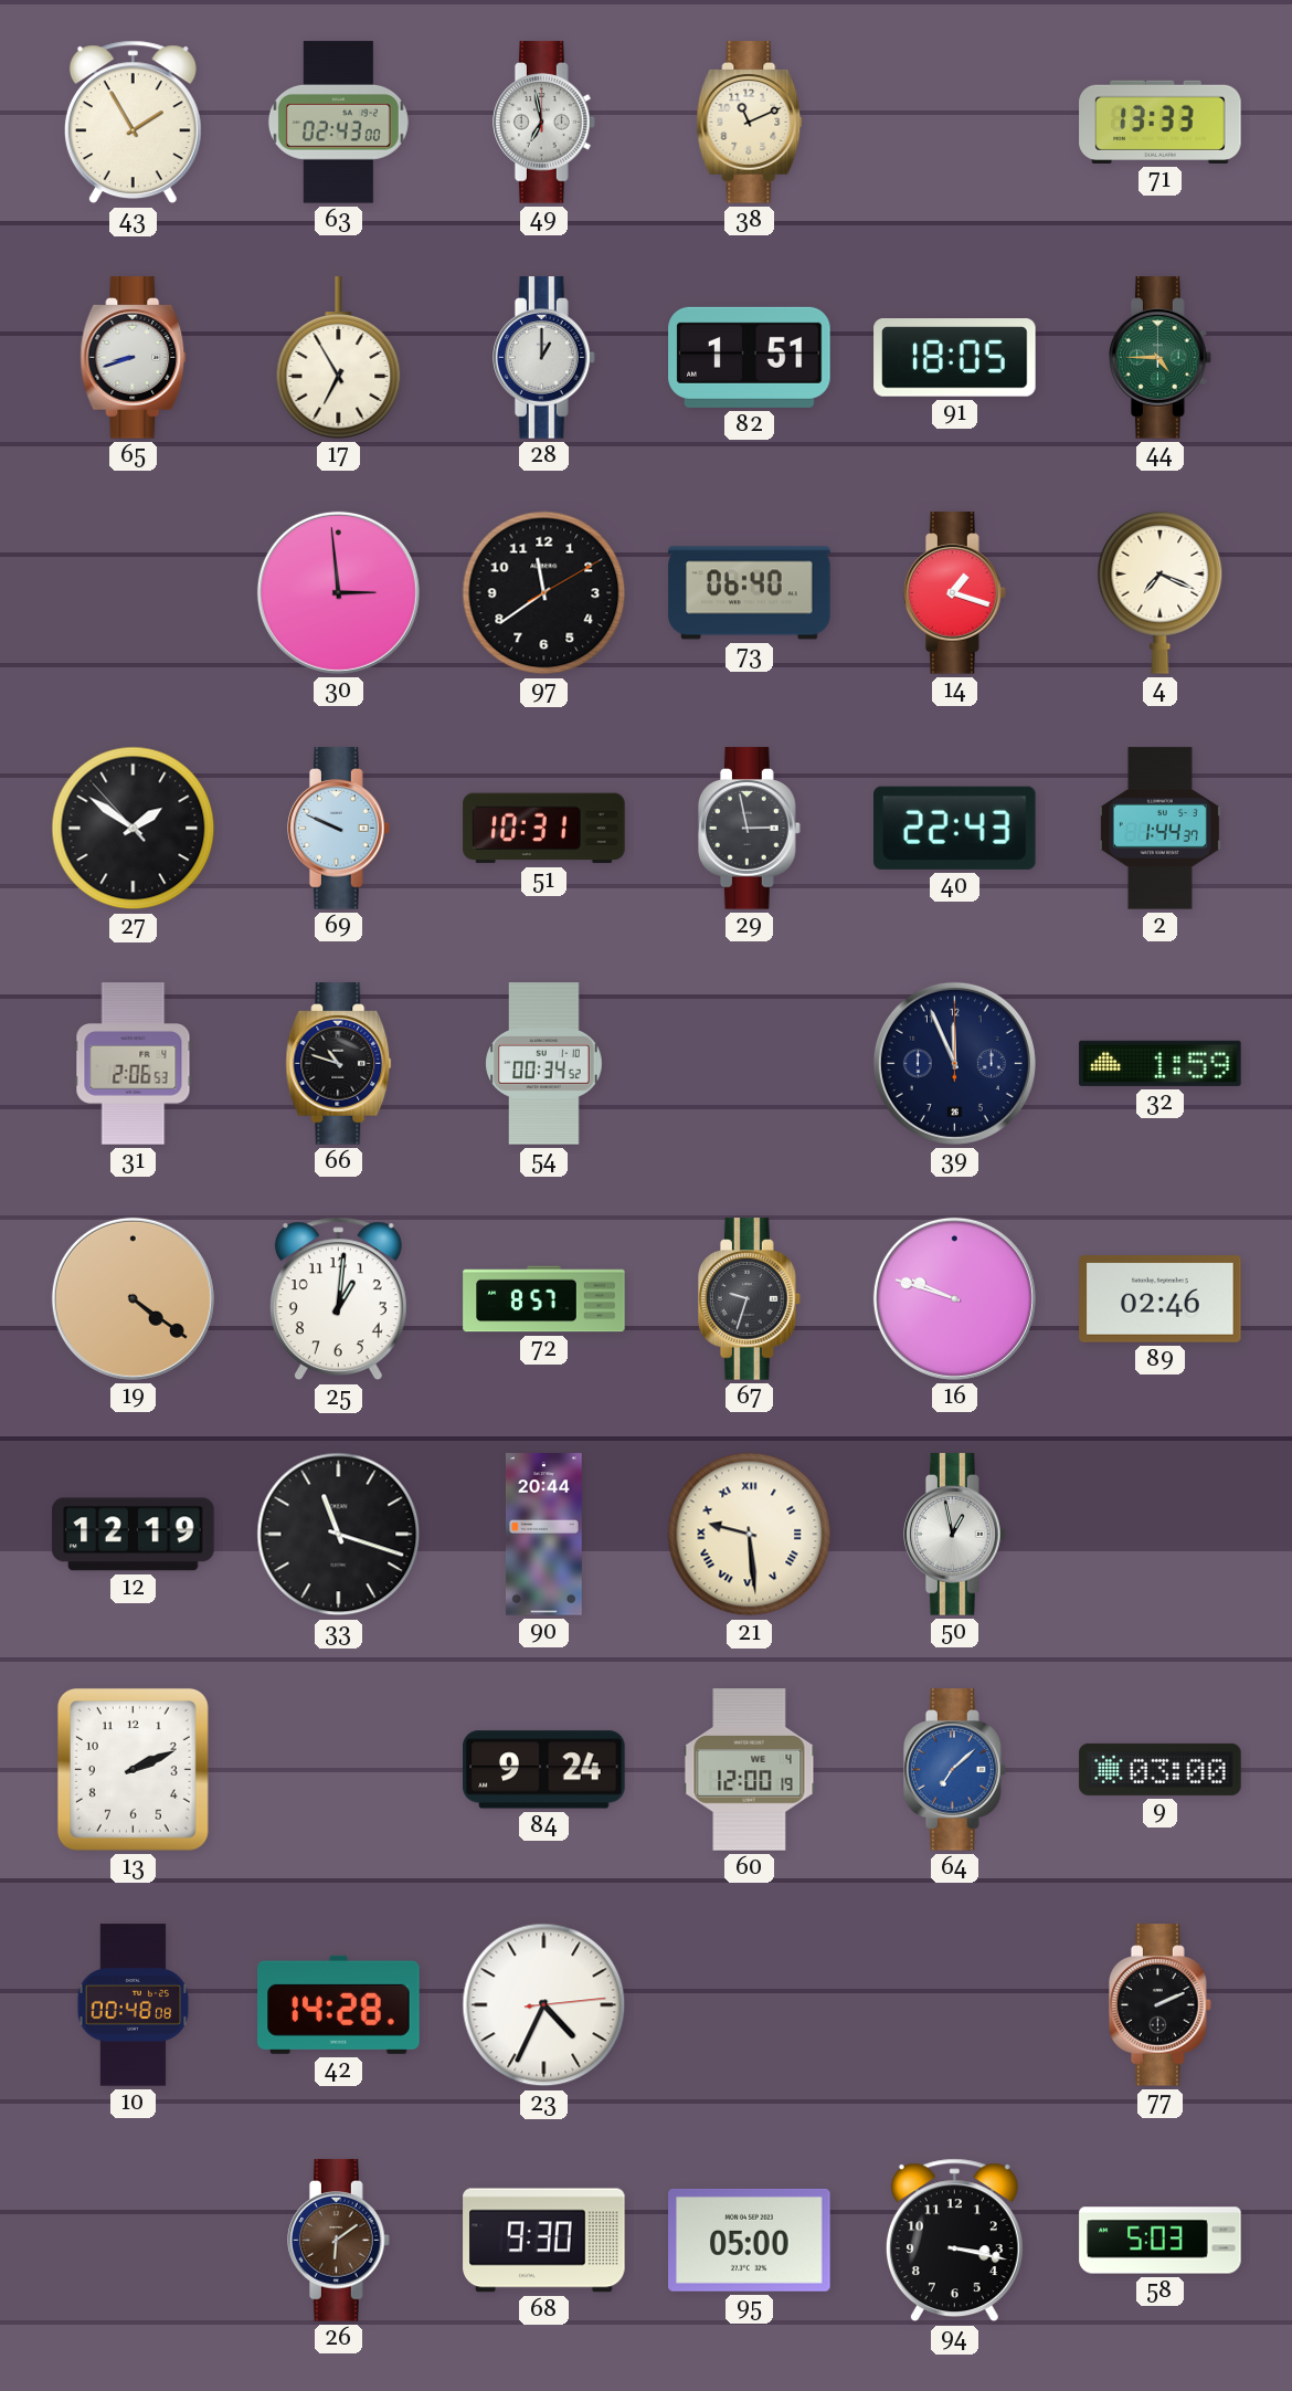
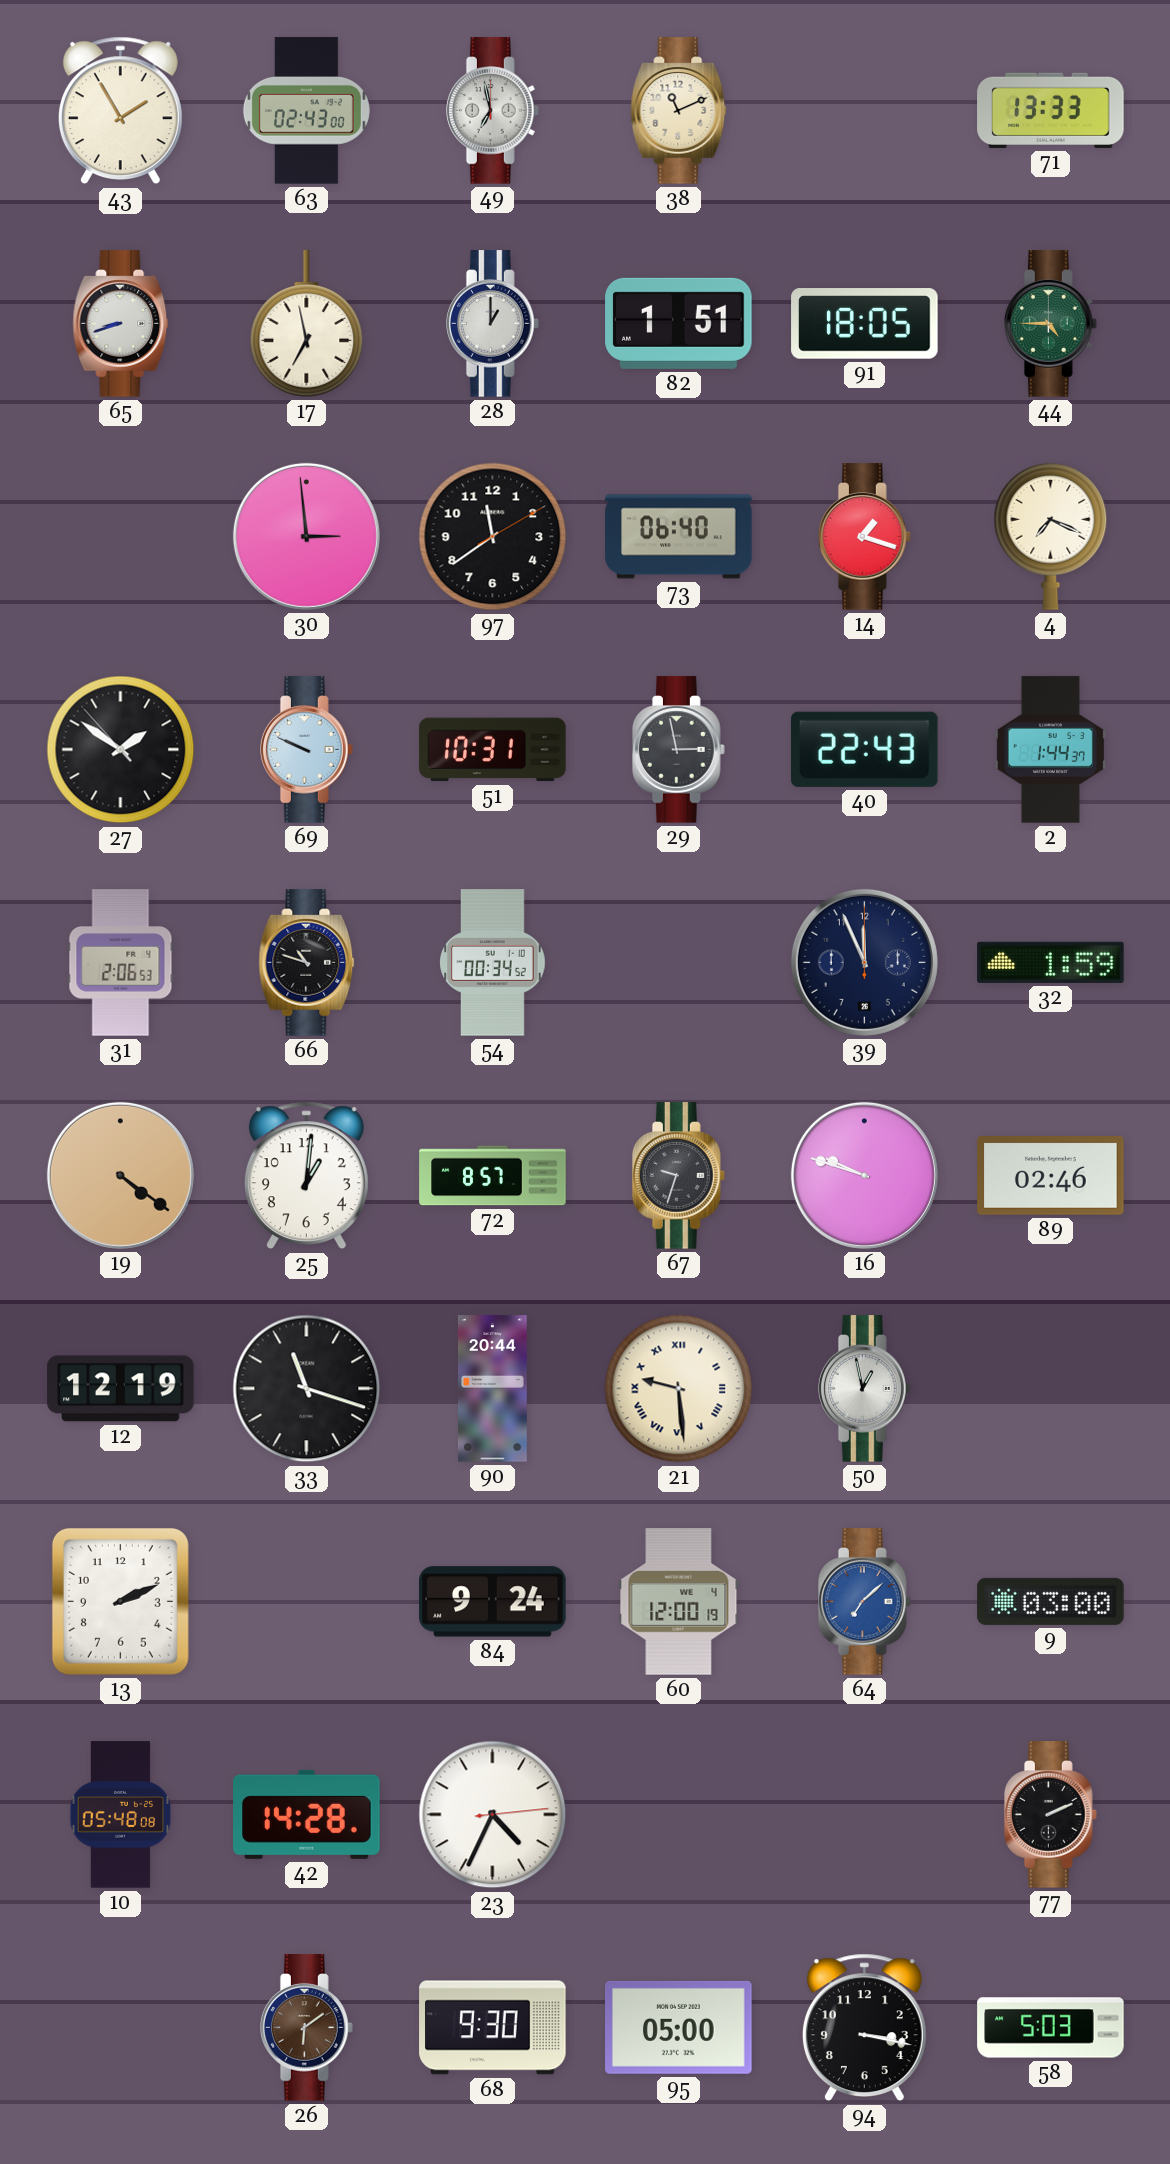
17: 6:55 -> 6:58 (307, 324)
10: 00:48 -> 05:48 (121, 1815)
